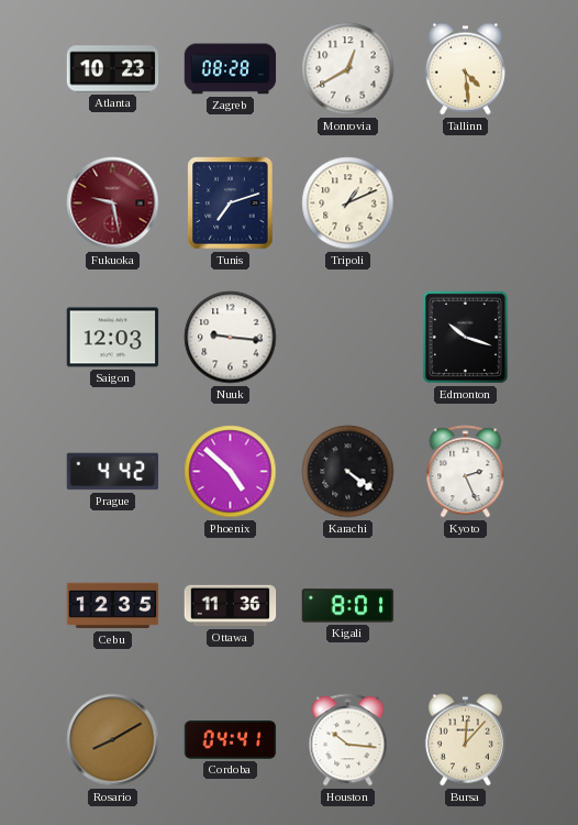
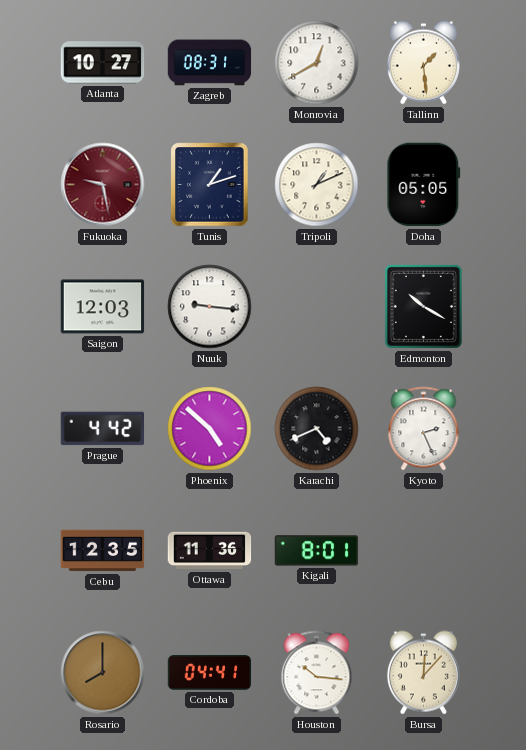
Atlanta: 10:23 -> 10:27 (103, 63)
Zagreb: 08:28 -> 08:31 (210, 63)
Tallinn: 4:29 -> 1:29 (423, 63)
Tunis: 7:12 -> 1:12 (210, 185)
Doha: none -> 05:05 (424, 185)
Edmonton: 10:18 -> 10:20 (423, 306)
Karachi: 4:21 -> 4:41 (317, 429)
Rosario: 8:10 -> 8:00 (103, 673)
